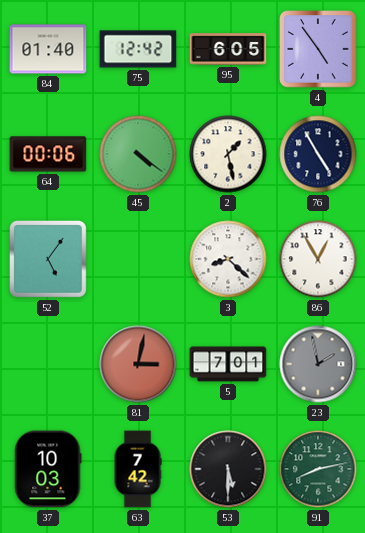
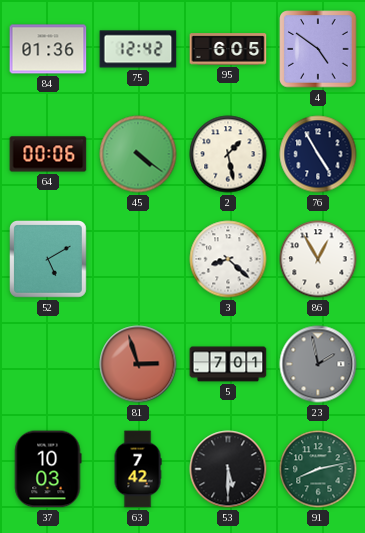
84: 01:40 -> 01:36 (48, 49)
4: 4:54 -> 4:51 (318, 49)
52: 5:06 -> 5:10 (49, 260)
81: 3:02 -> 2:57 (138, 364)
